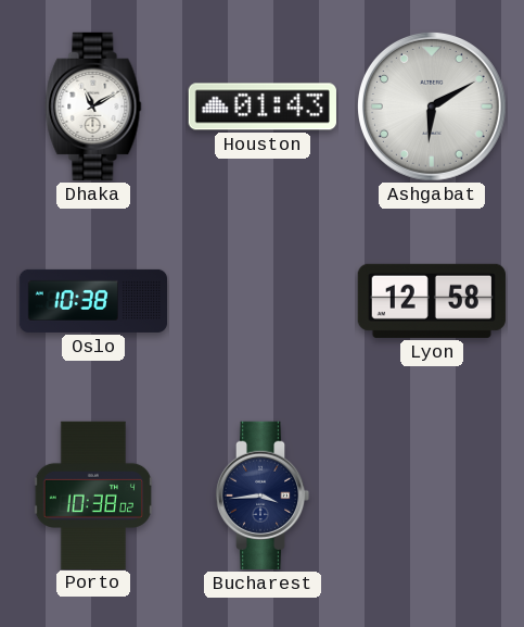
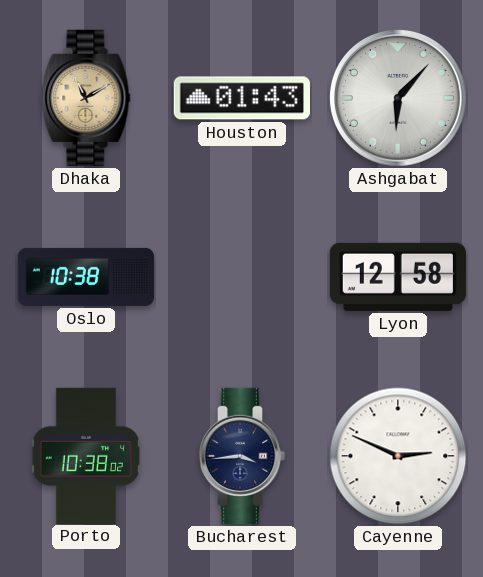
Dhaka dial: white -> champagne (86, 98)
Ashgabat: 6:10 -> 6:07 (398, 98)
Cayenne: none -> 2:49 (398, 456)
